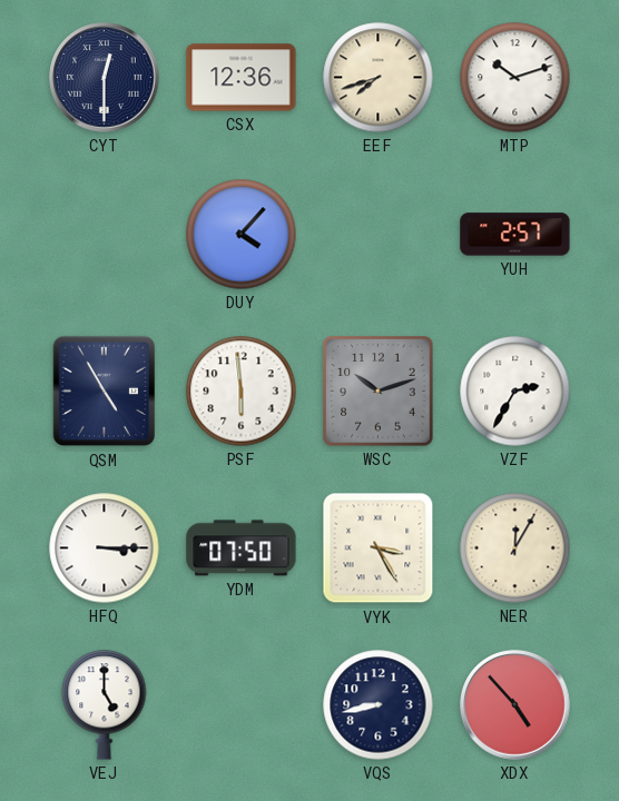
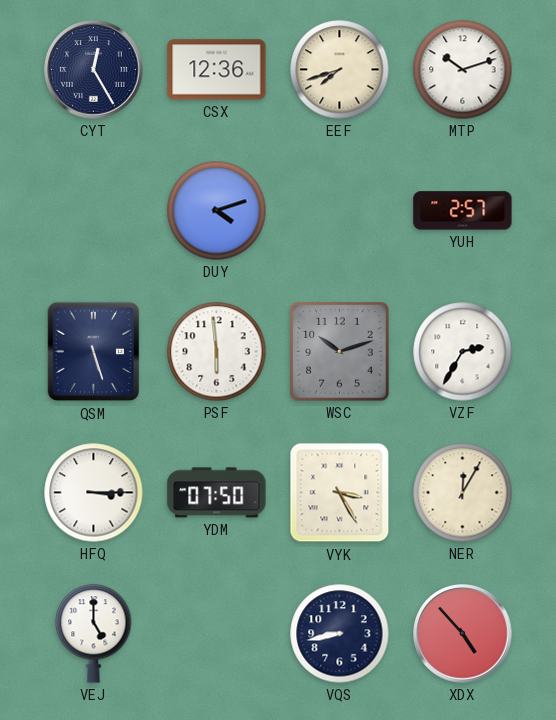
CYT: 12:30 -> 12:25 (94, 70)
DUY: 4:07 -> 4:12 (217, 211)
QSM: 4:55 -> 5:27 (94, 352)
